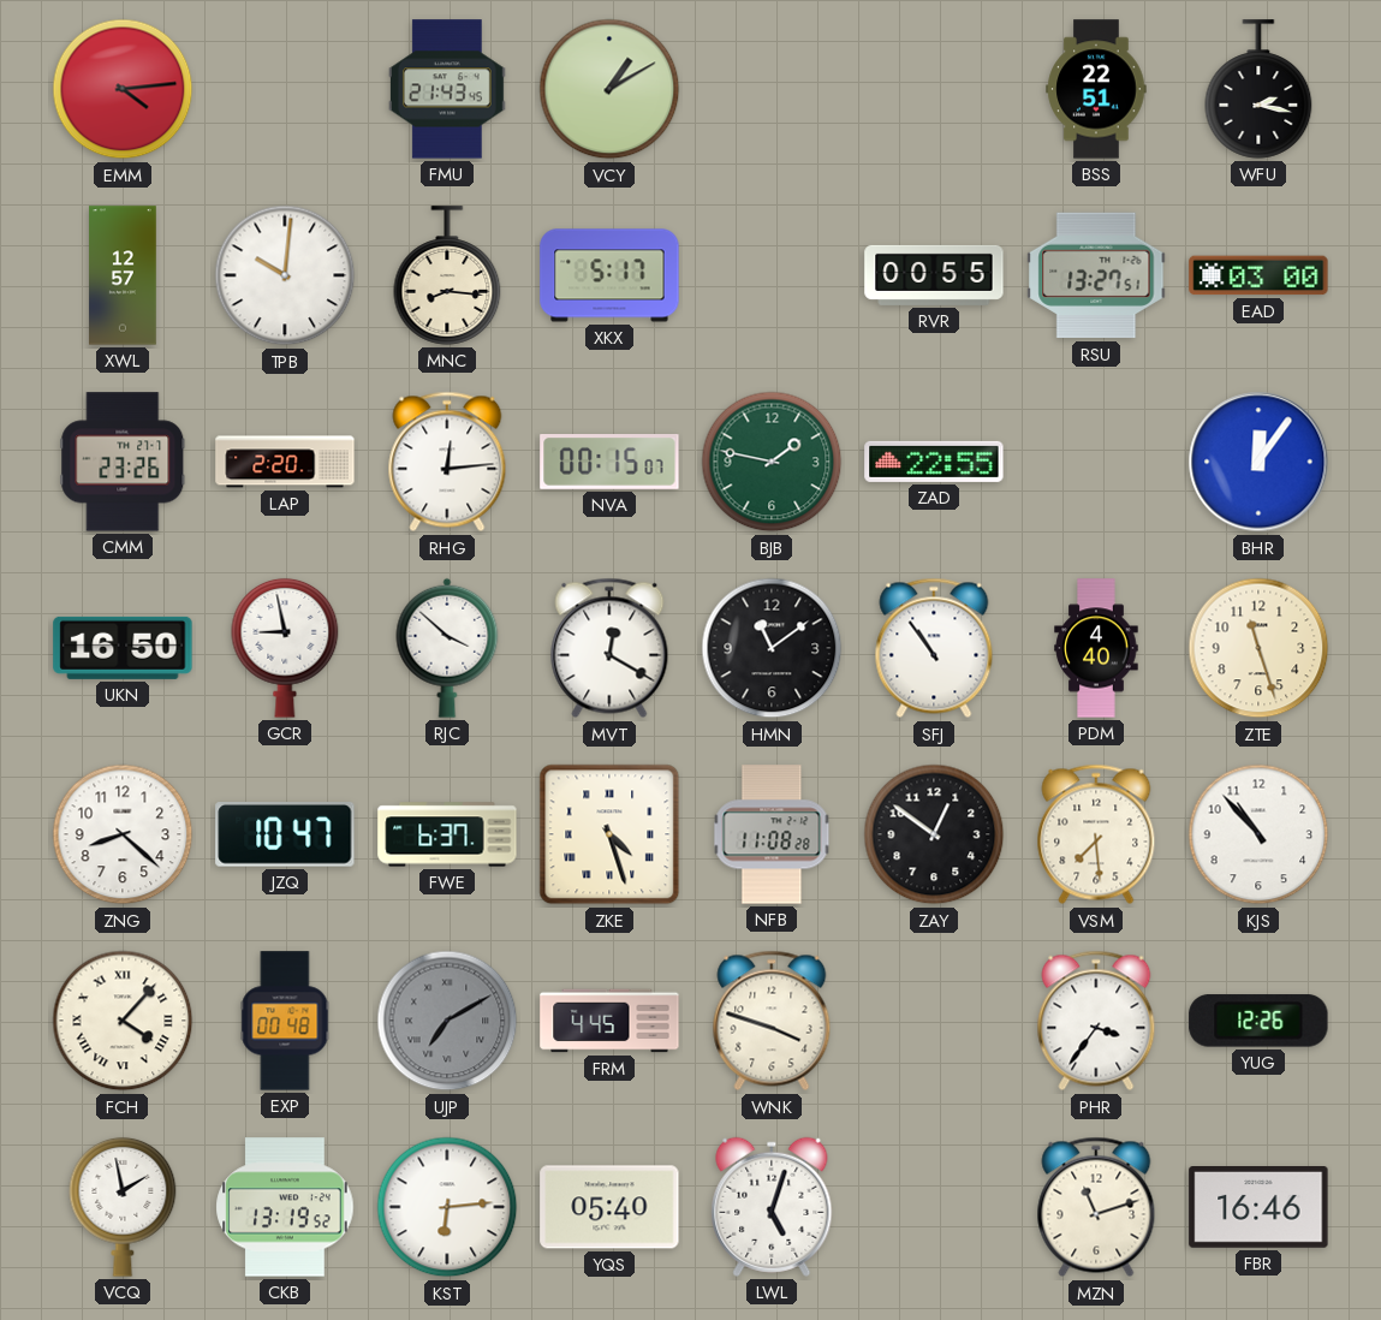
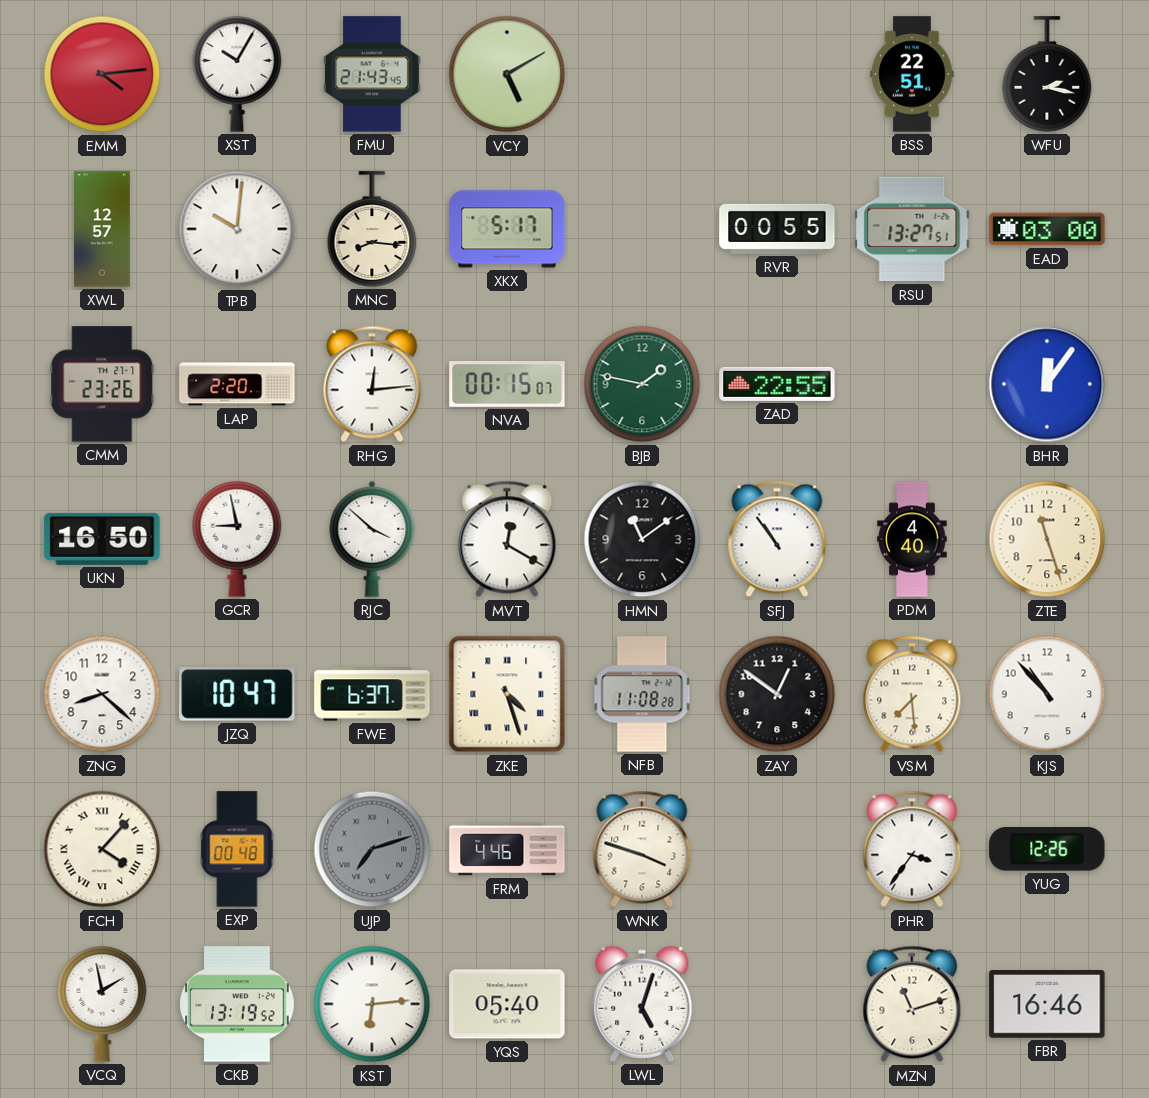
XST: none -> 10:05 (237, 74)
VCY: 1:10 -> 5:10 (507, 74)
UJP: 7:10 -> 7:12 (372, 849)
FRM: 4:45 -> 4:46 (507, 849)
